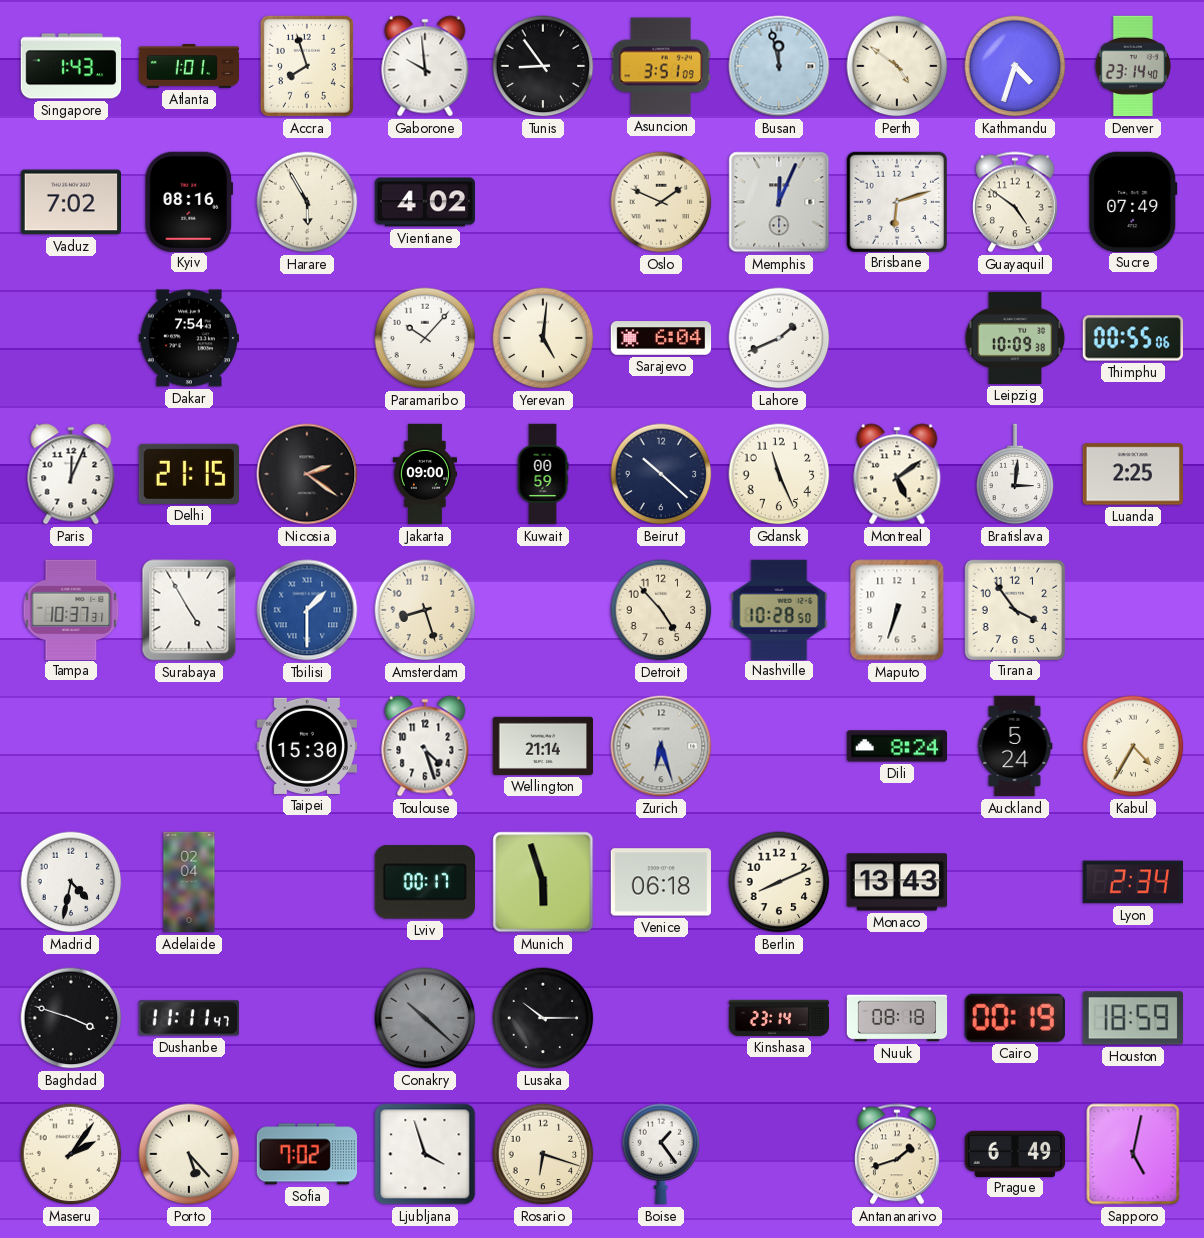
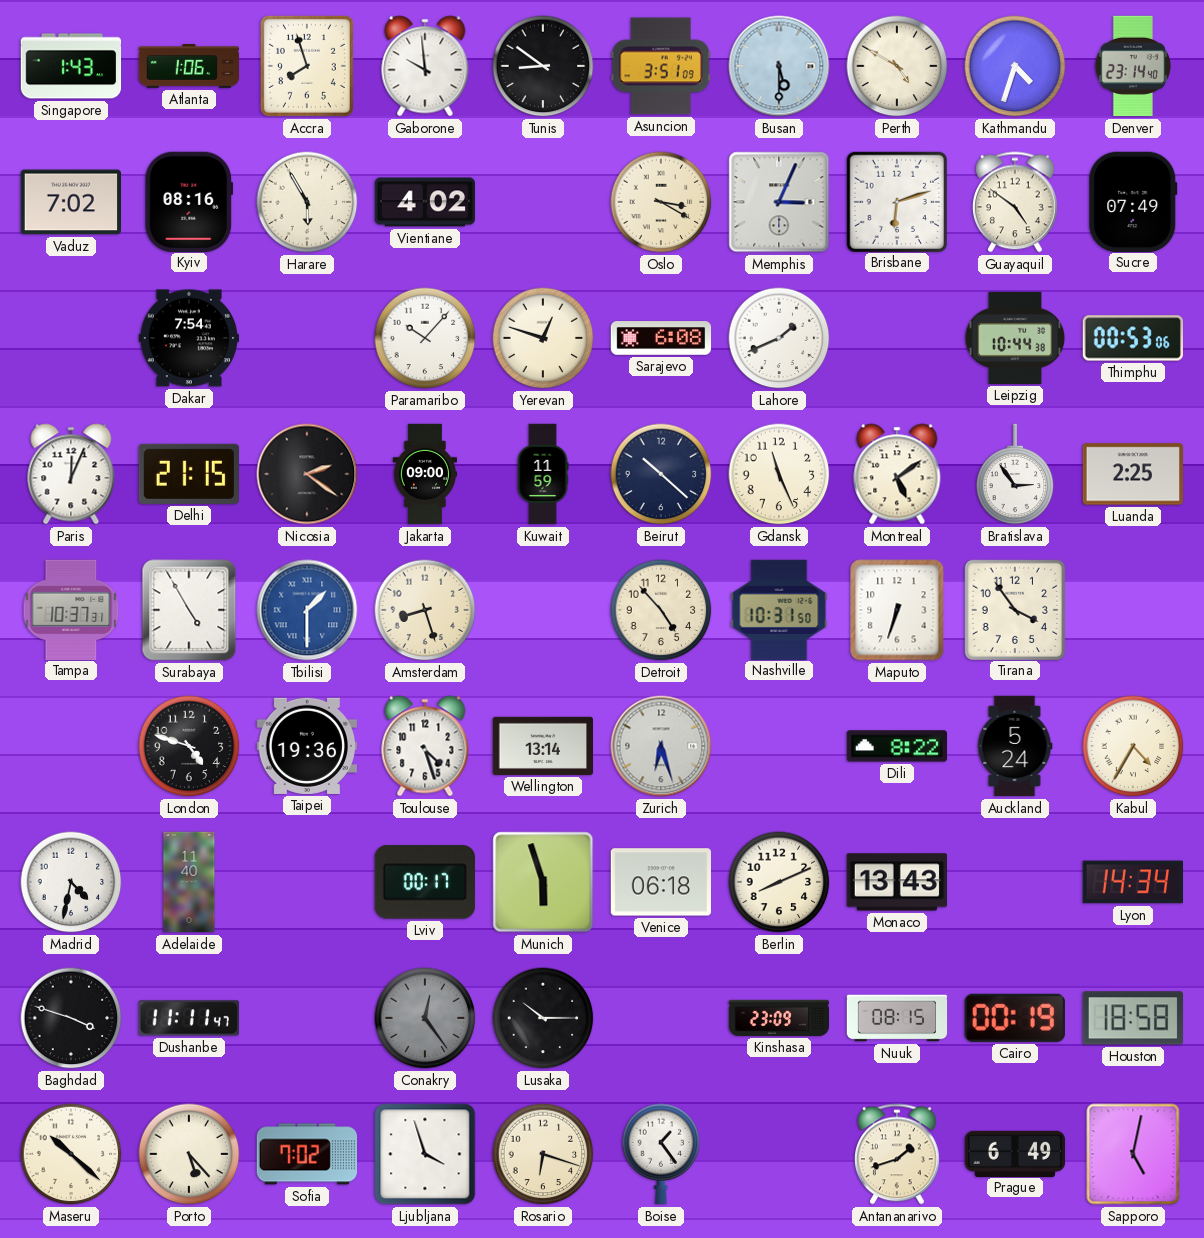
Atlanta: 1:01 -> 1:06 (189, 67)
Tunis: 8:54 -> 8:51 (543, 66)
Busan: 11:58 -> 5:30 (779, 66)
Perth: 4:51 -> 4:50 (897, 66)
Oslo: 1:49 -> 3:20 (661, 202)
Memphis: 12:04 -> 3:04 (779, 202)
Yerevan: 5:01 -> 12:48 (543, 338)
Sarajevo: 6:04 -> 6:08 (661, 338)
Leipzig: 10:09 -> 10:44 (1015, 338)
Thimphu: 00:55 -> 00:53 (1132, 338)
Kuwait: 00:59 -> 11:59 (543, 474)
Bratislava: 3:01 -> 2:54 (1015, 474)
Nashville: 10:28 -> 10:31 (779, 609)
London: none -> 4:48 (189, 746)
Taipei: 15:30 -> 19:36 (306, 746)
Wellington: 21:14 -> 13:14 (542, 746)
Dili: 8:24 -> 8:22 (897, 746)
Adelaide: 02:04 -> 11:40 (189, 882)
Lyon: 2:34 -> 14:34 (1132, 882)
Conakry: 10:22 -> 12:24 (425, 1018)
Kinshasa: 23:14 -> 23:09 (779, 1018)
Nuuk: 08:18 -> 08:15 (897, 1018)
Houston: 18:59 -> 18:58 (1133, 1018)
Maseru: 2:06 -> 10:22 (71, 1154)
